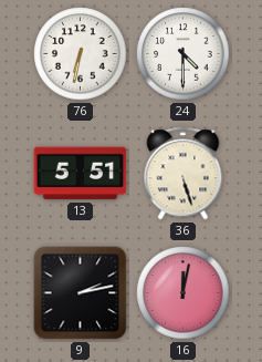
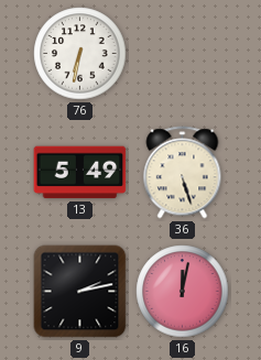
24: 4:30 -> none (184, 54)
13: 5:51 -> 5:49 (80, 173)
